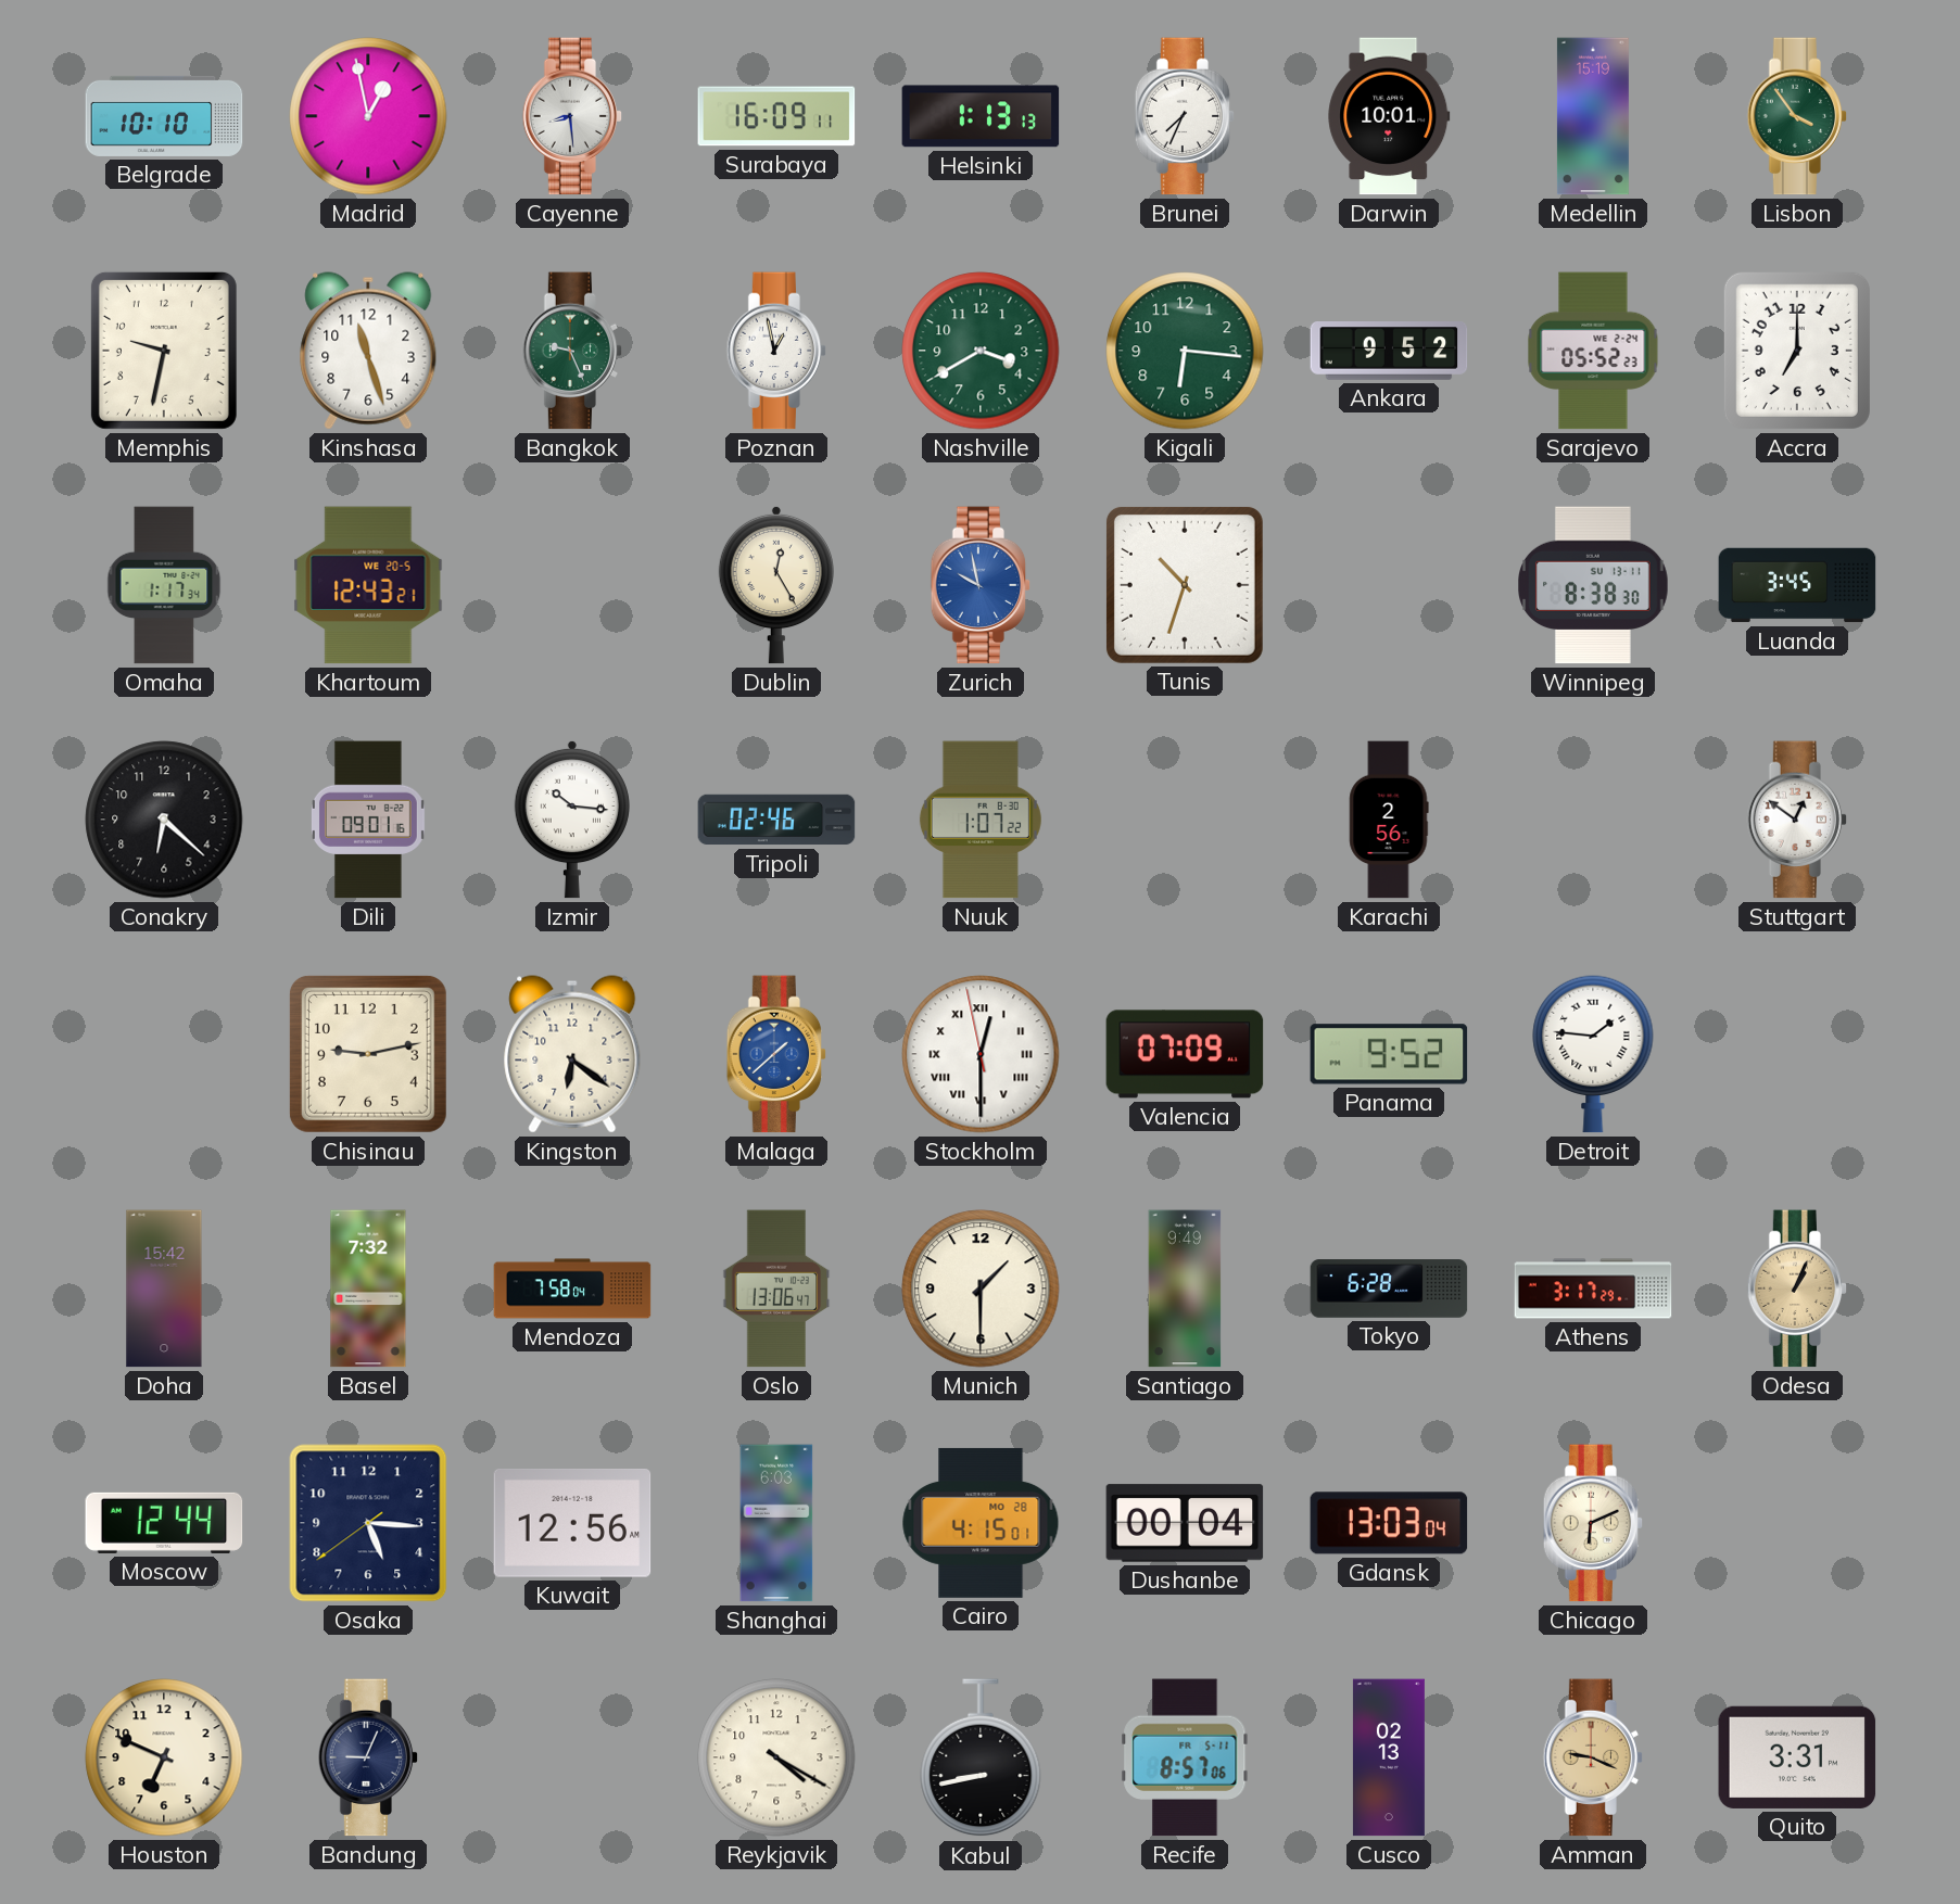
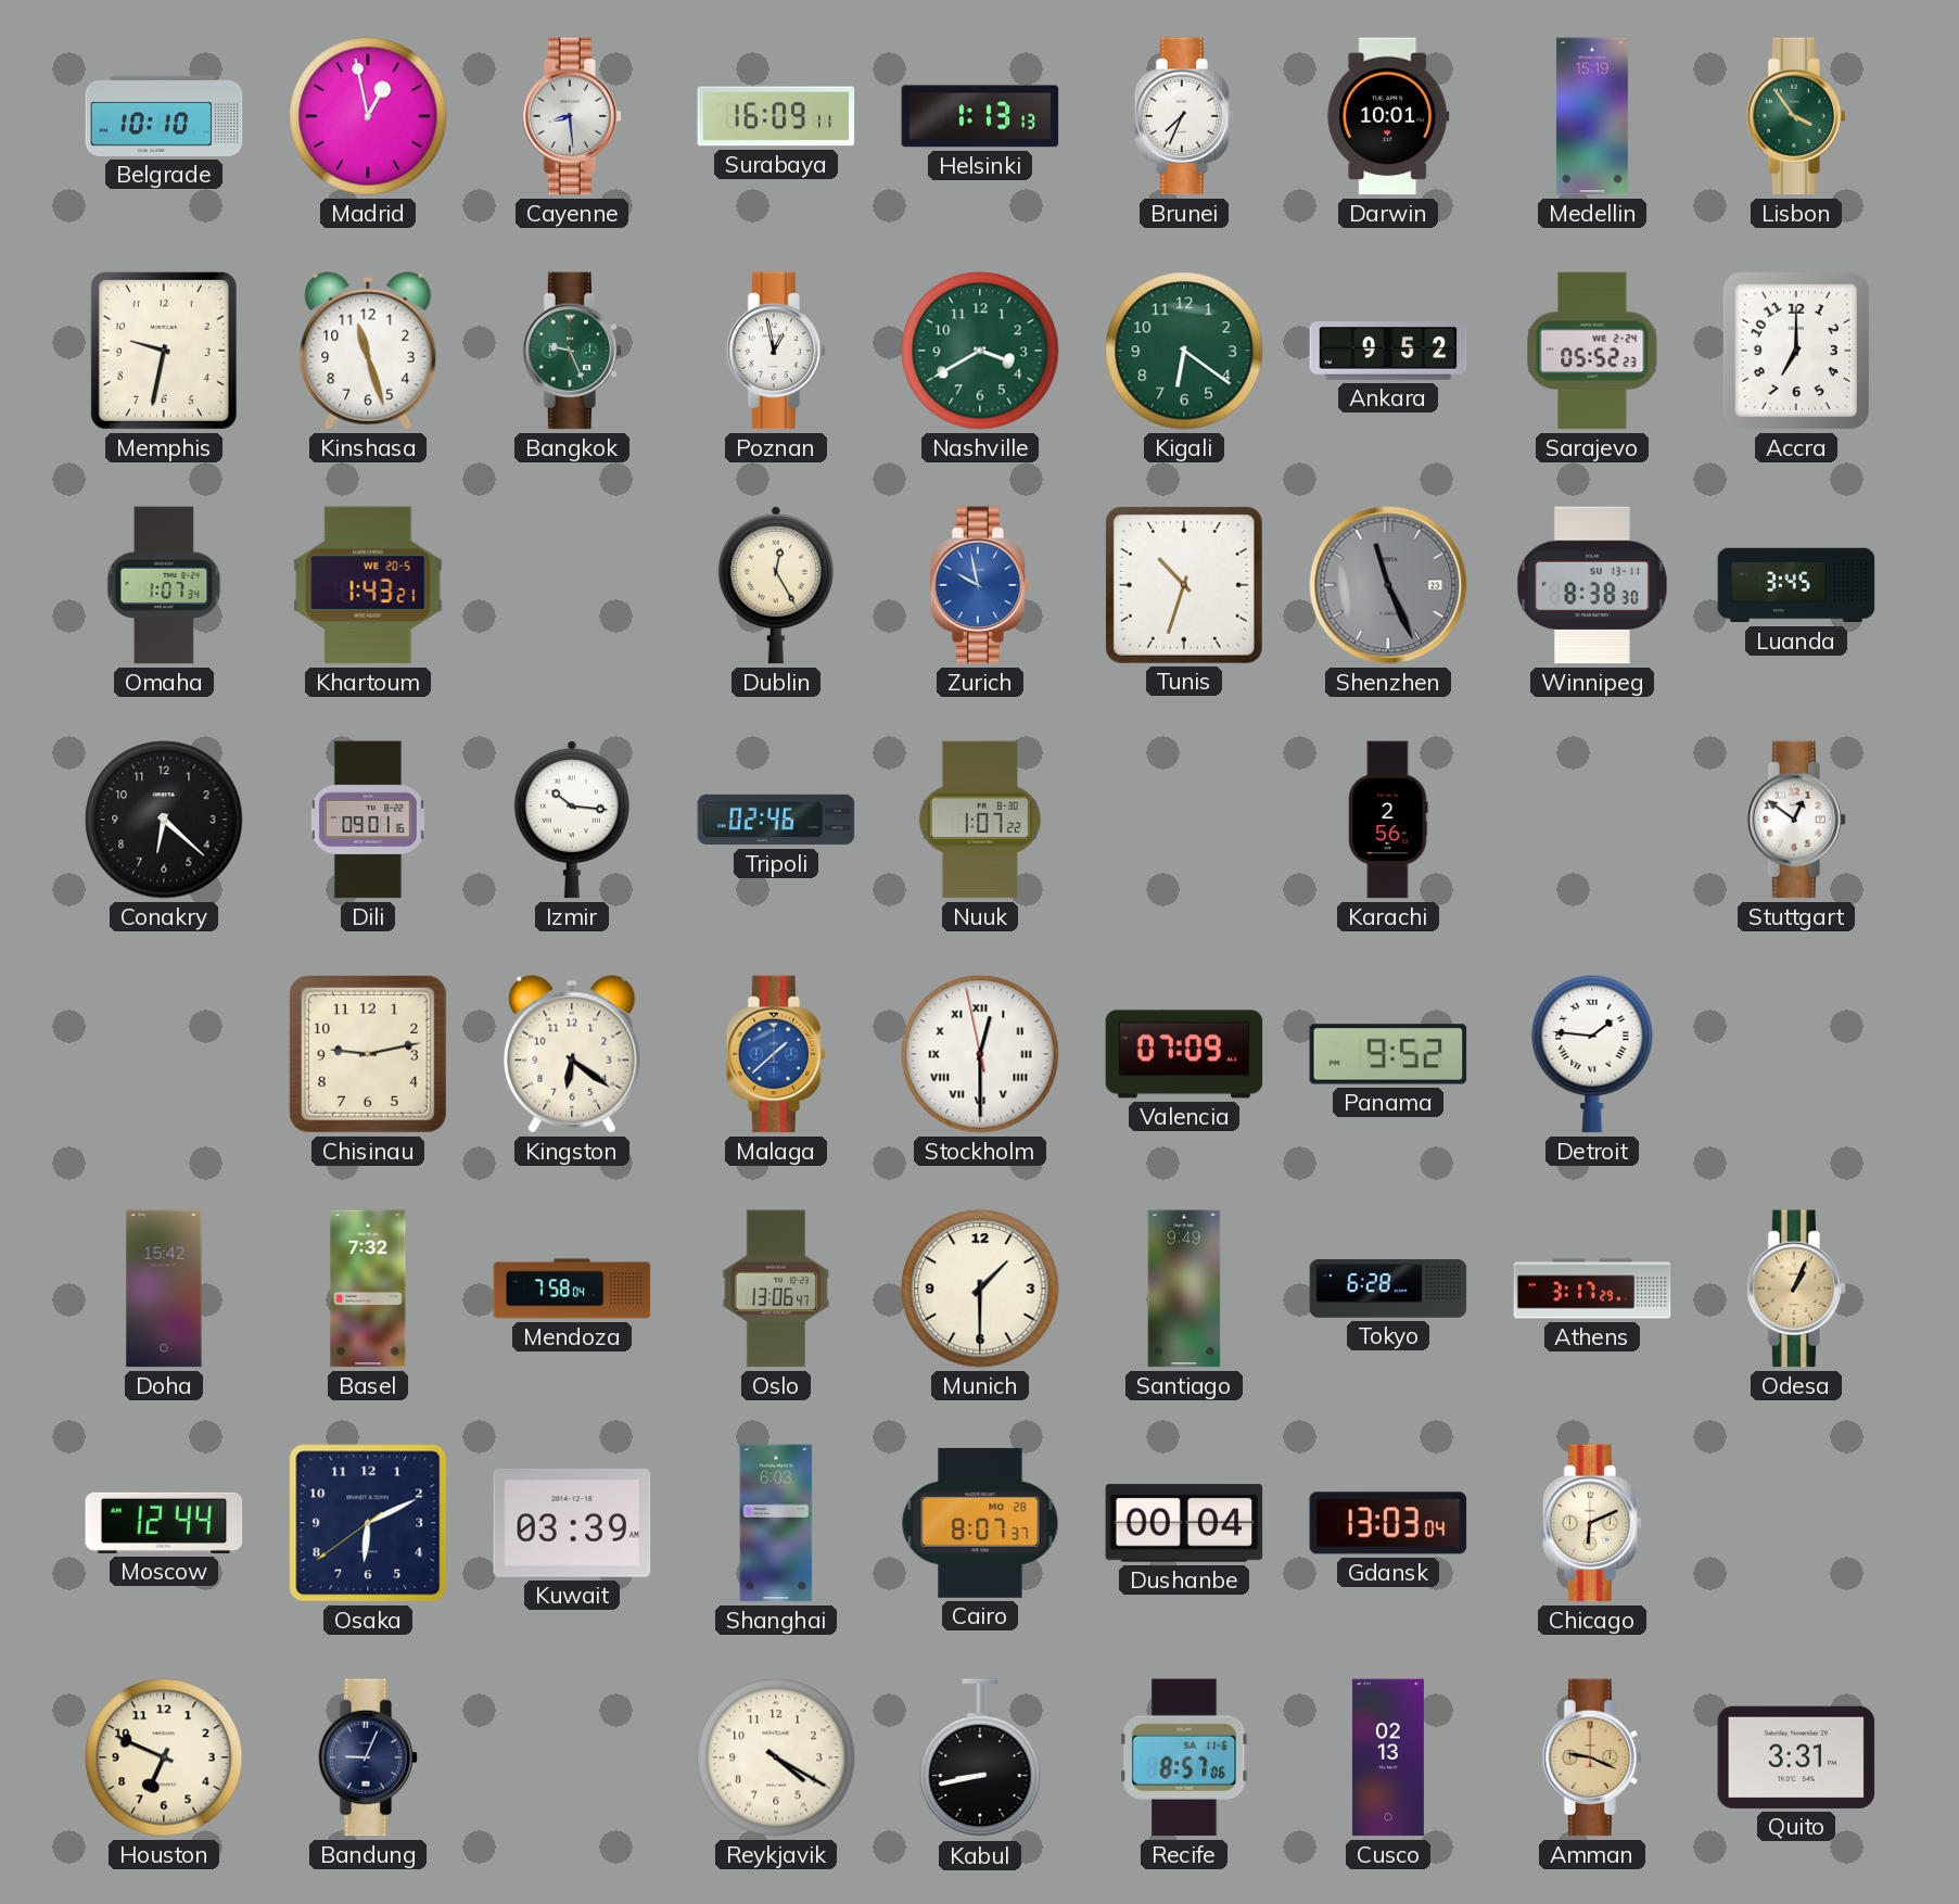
Kigali: 6:16 -> 6:21 (1184, 351)
Omaha: 1:17 -> 1:07 (164, 585)
Khartoum: 12:43 -> 1:43 (368, 585)
Shenzhen: none -> 11:26 (1388, 585)
Osaka: 5:15 -> 6:10 (368, 1523)
Kuwait: 12:56 -> 03:39 (572, 1523)
Cairo: 4:15 -> 8:07 (980, 1523)
Recife date: FR 5-11 -> SA 11-6 (1184, 1757)
